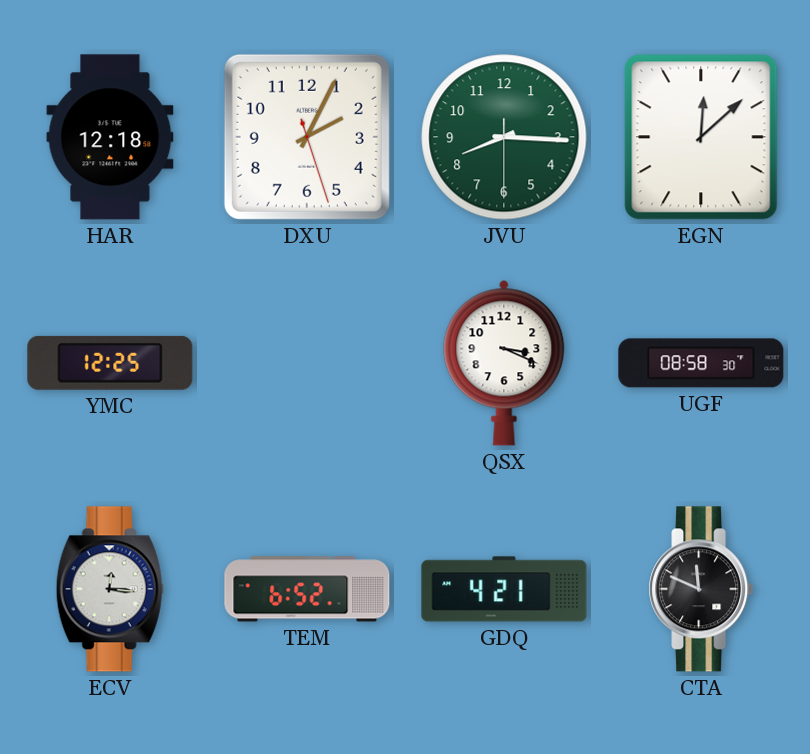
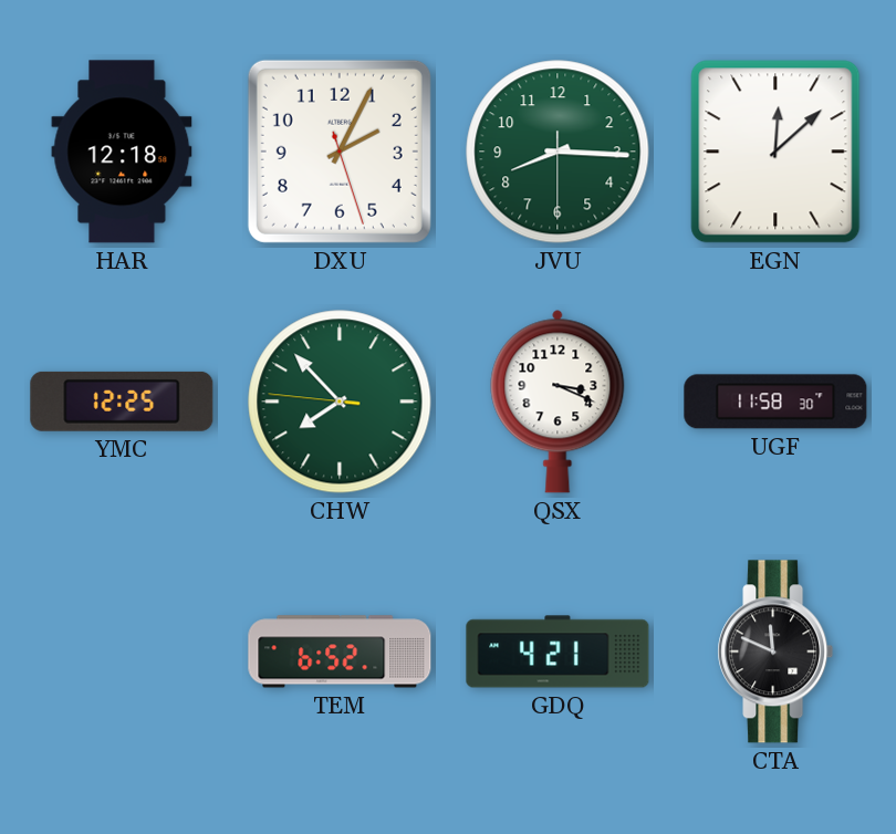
CHW: none -> 7:52 (340, 402)
UGF: 08:58 -> 11:58 (775, 402)
ECV: 12:16 -> none (110, 589)
